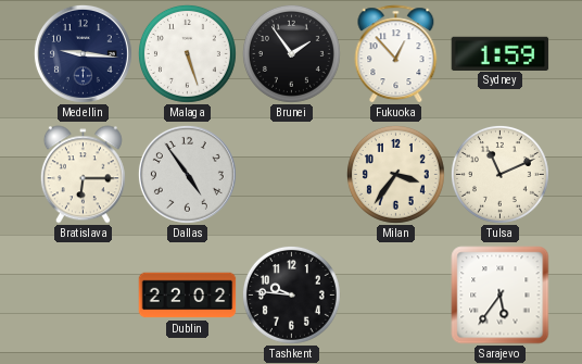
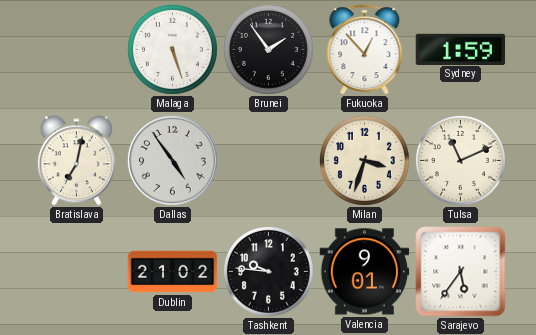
Medellin: 9:16 -> none (83, 53)
Bratislava: 6:15 -> 7:02 (76, 161)
Milan: 3:36 -> 3:33 (364, 160)
Dublin: 22:02 -> 21:02 (173, 272)
Valencia: none -> 9:01 (365, 272)
